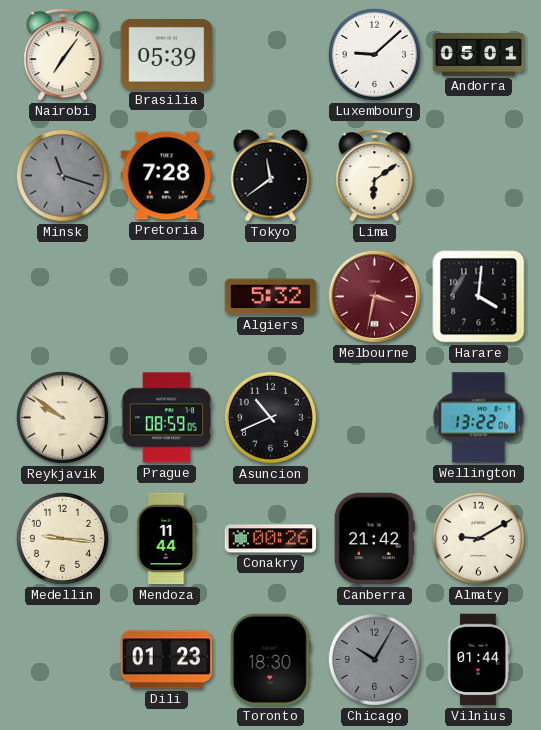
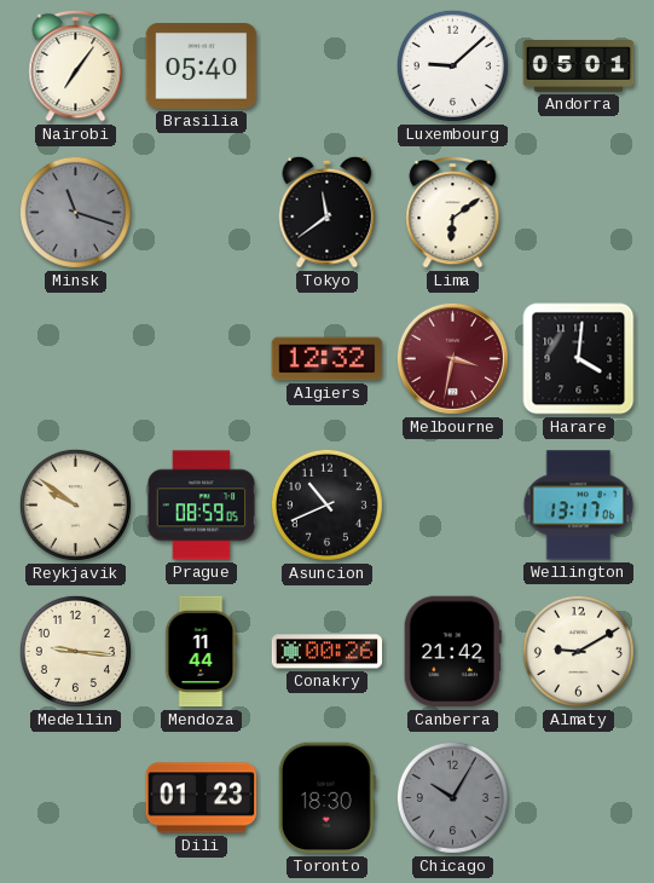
Brasilia: 05:39 -> 05:40 (202, 67)
Pretoria: 7:28 -> none (167, 176)
Algiers: 5:32 -> 12:32 (328, 359)
Wellington: 13:22 -> 13:17 (579, 506)
Vilnius: 01:44 -> none (479, 660)
